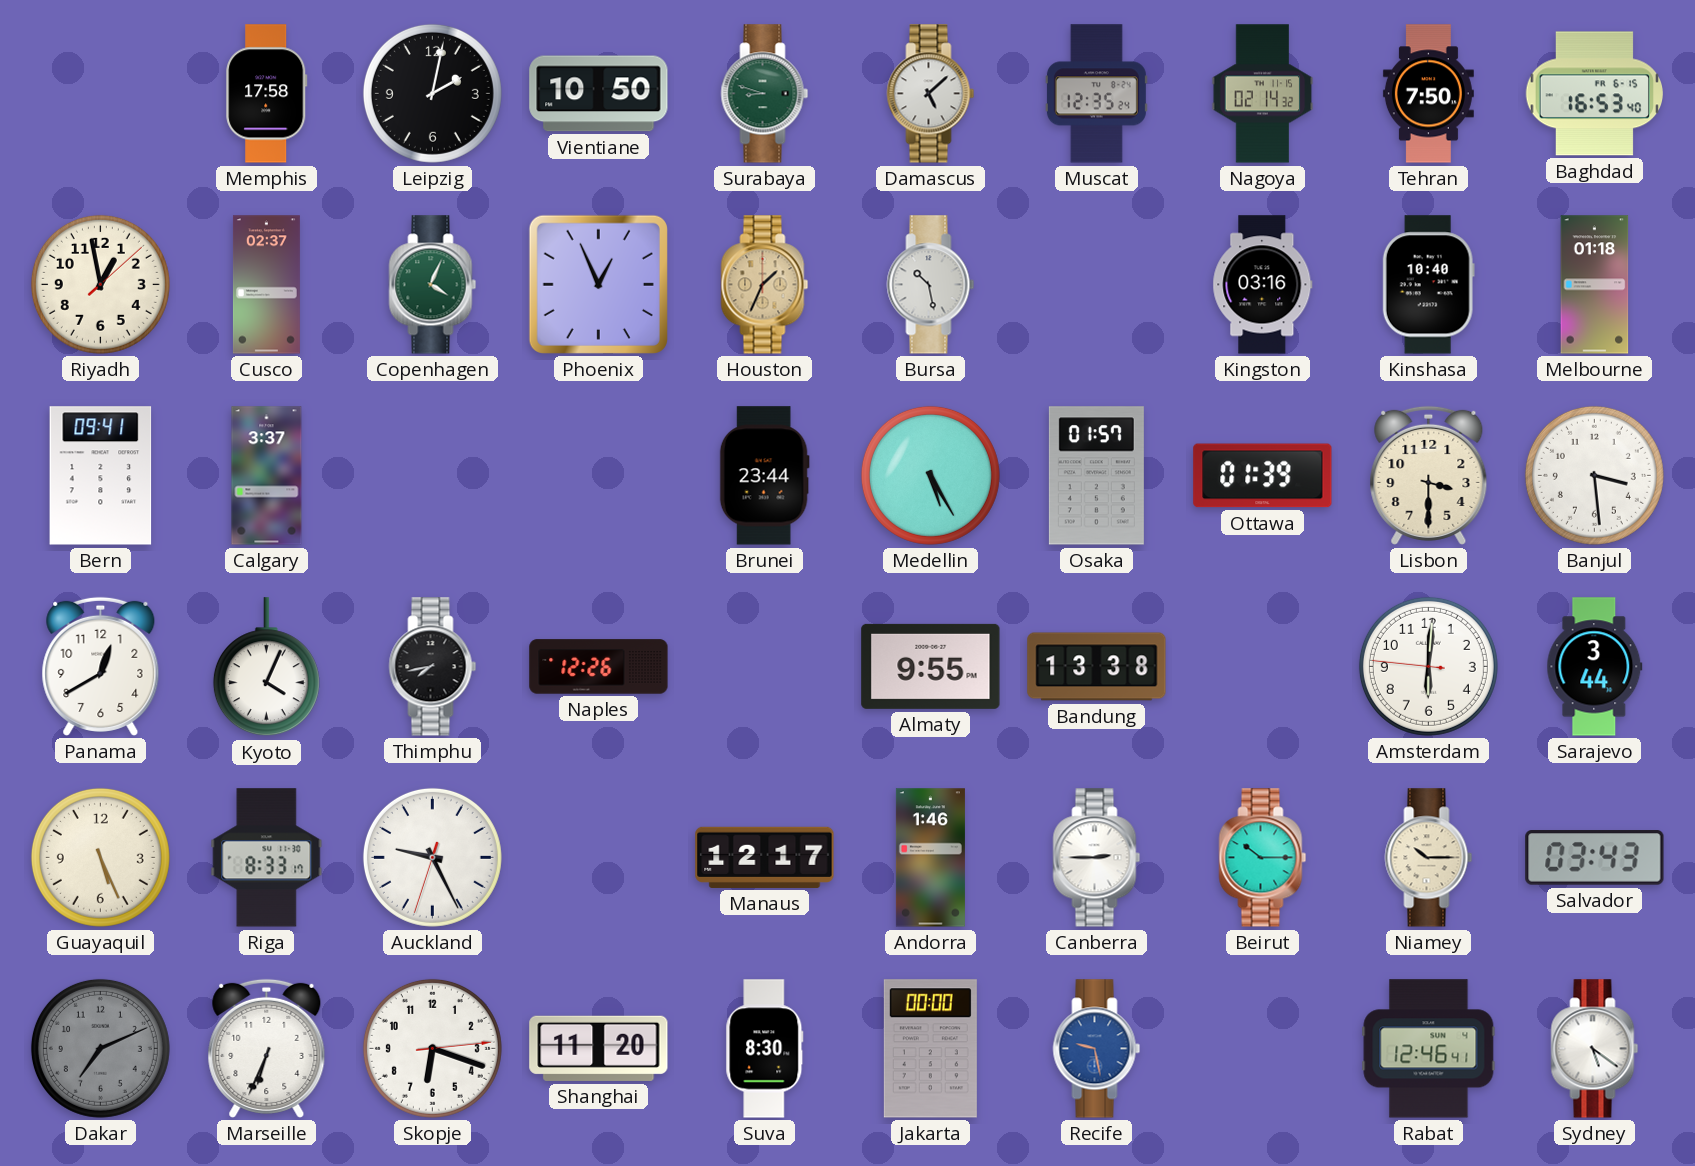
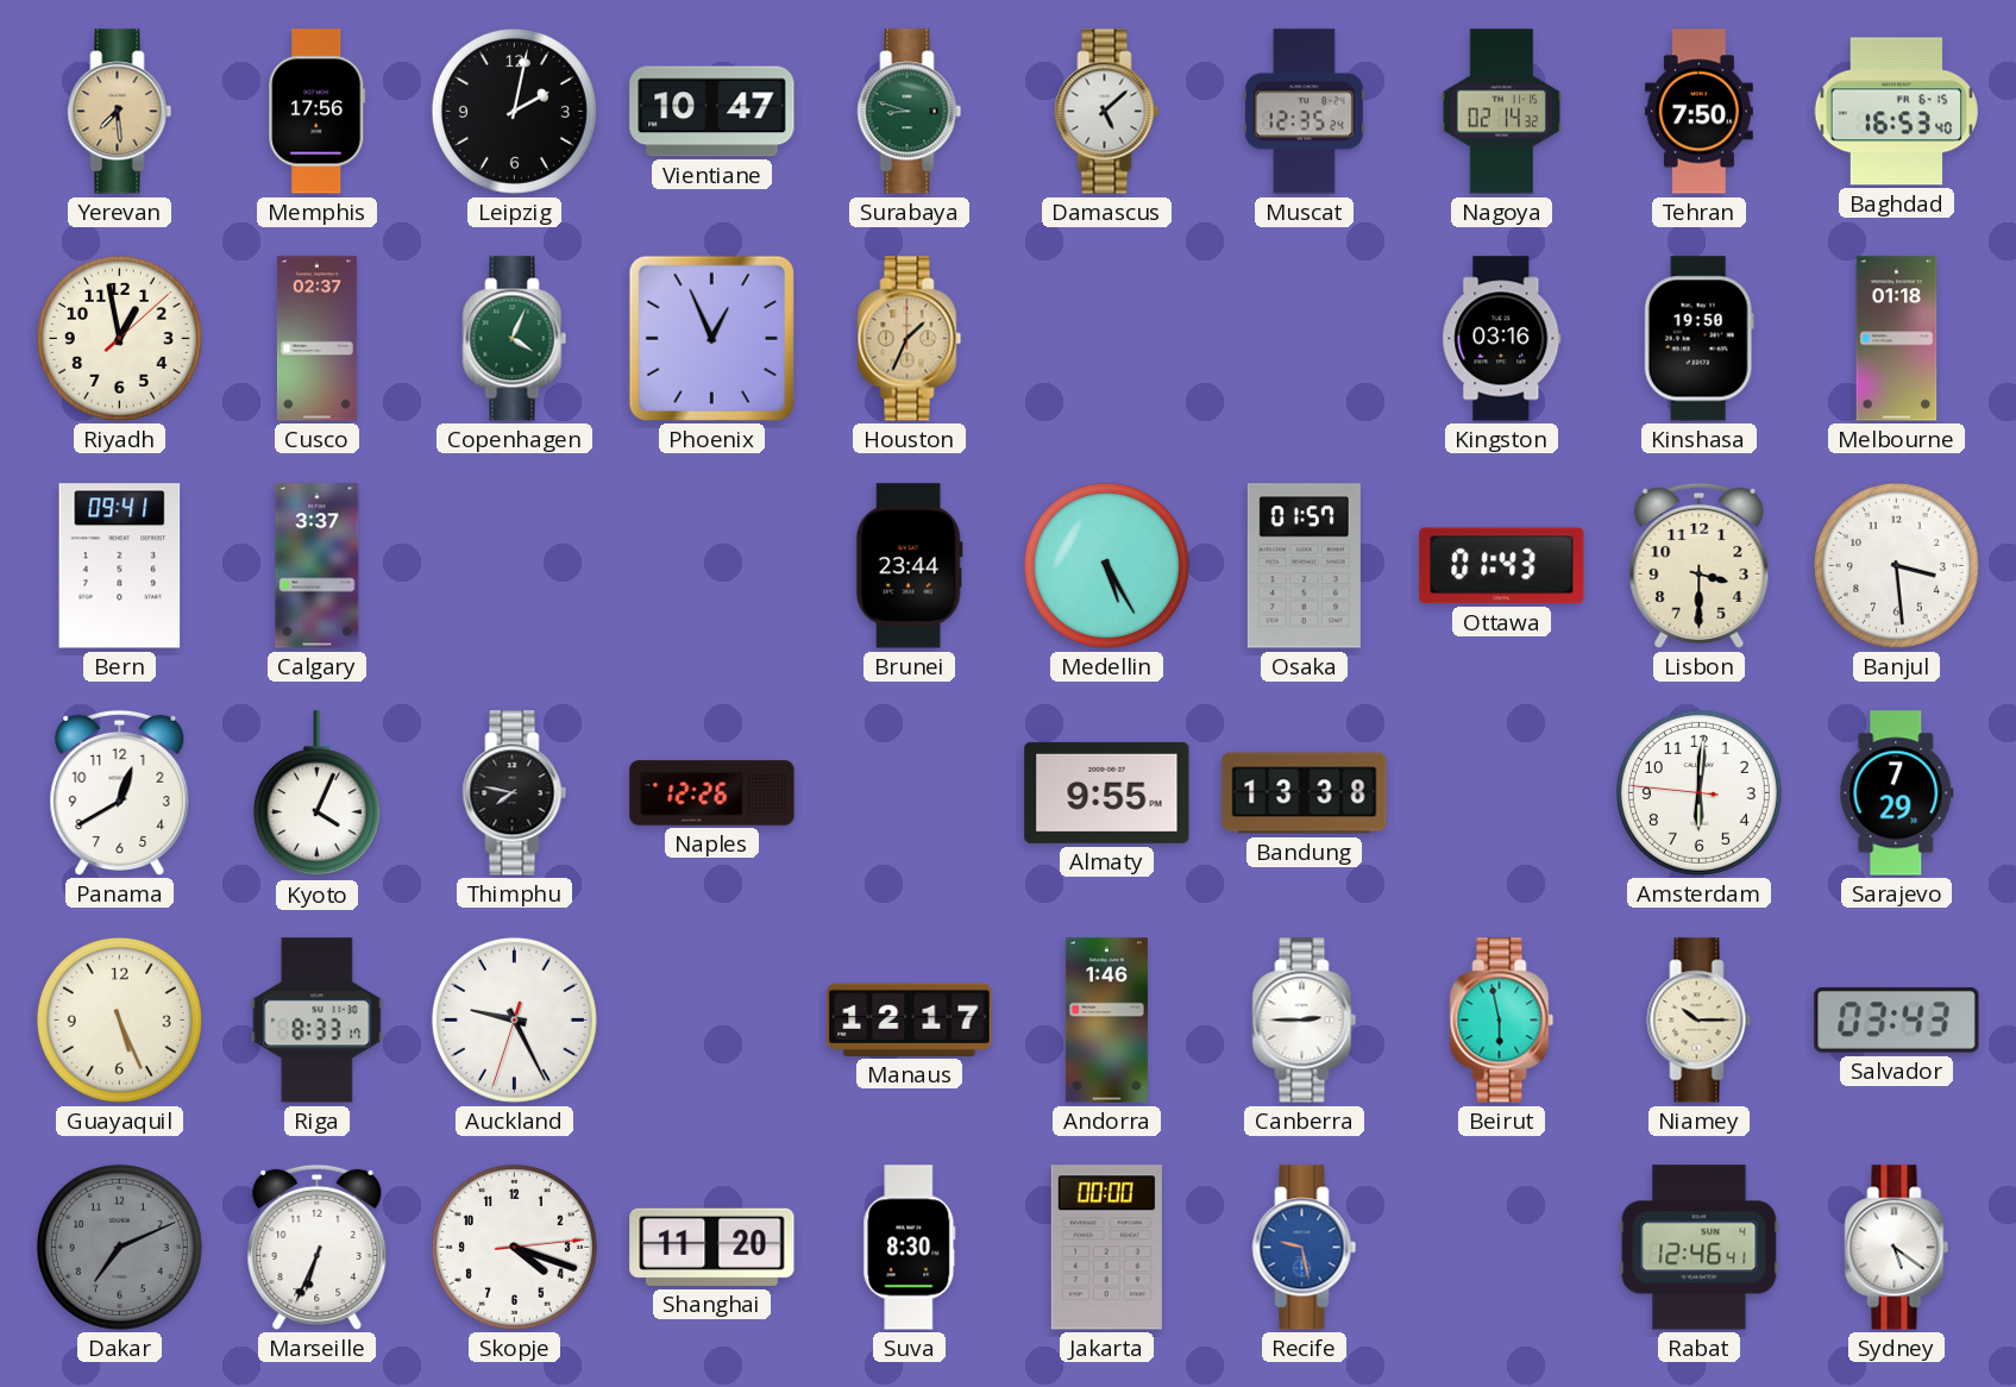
Yerevan: none -> 7:29 (120, 112)
Memphis: 17:58 -> 17:56 (318, 112)
Vientiane: 10:50 -> 10:47 (712, 112)
Bursa: 10:28 -> none (931, 285)
Kinshasa: 10:40 -> 19:50 (1698, 339)
Ottawa: 01:39 -> 01:43 (1502, 566)
Thimphu: 7:43 -> 7:47 (515, 793)
Sarajevo: 3:44 -> 7:29 (1897, 793)
Beirut: 10:15 -> 5:58 (1502, 1021)
Skopje: 6:18 -> 4:18 (514, 1247)
